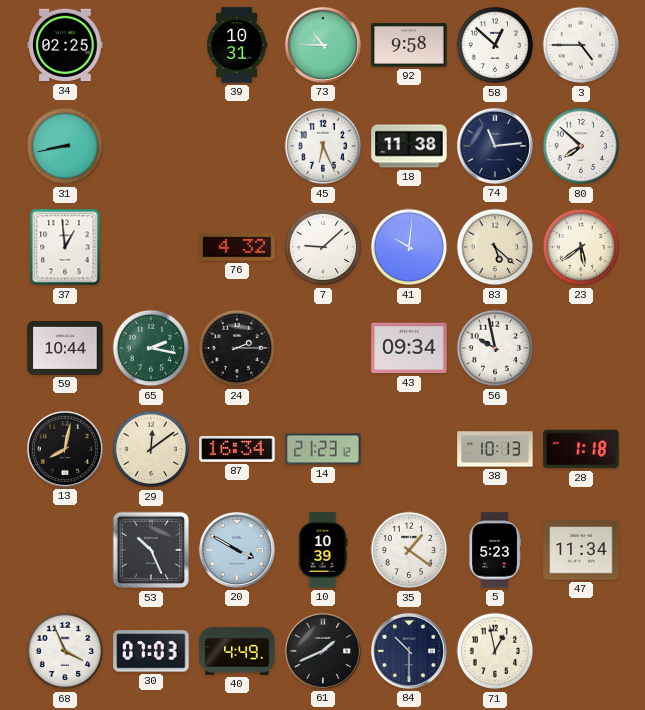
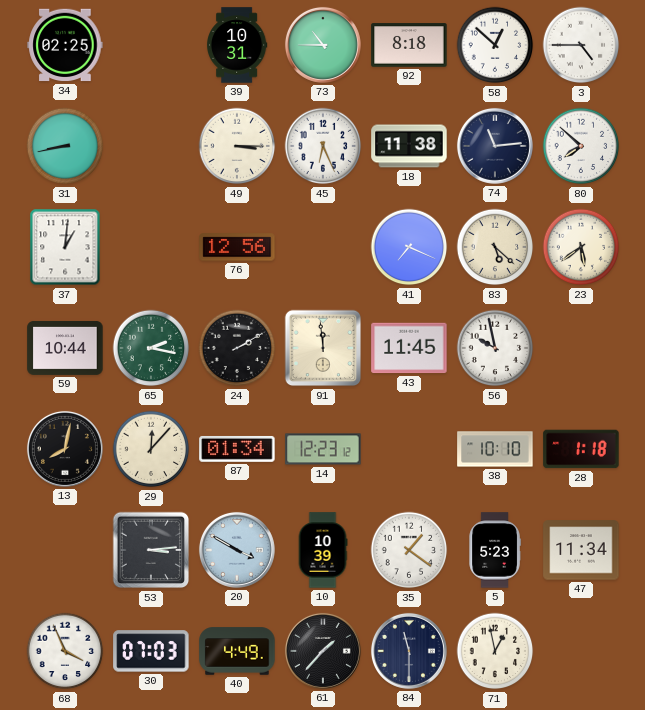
92: 9:58 -> 8:18 (409, 45)
49: none -> 3:15 (237, 146)
37: 12:59 -> 1:01 (65, 247)
76: 4:32 -> 12:56 (237, 247)
7: 9:08 -> none (323, 247)
41: 10:01 -> 7:19 (409, 247)
24: 2:15 -> 2:10 (237, 348)
91: none -> 11:59 (323, 348)
43: 09:34 -> 11:45 (409, 348)
29: 12:09 -> 12:07 (151, 449)
87: 16:34 -> 01:34 (237, 449)
14: 21:23 -> 12:23 (323, 449)
38: 10:13 -> 10:10 (495, 449)
53: 10:26 -> 3:14 (151, 550)
61: 1:41 -> 1:37 (323, 651)
84: 10:30 -> 11:30 (409, 651)
